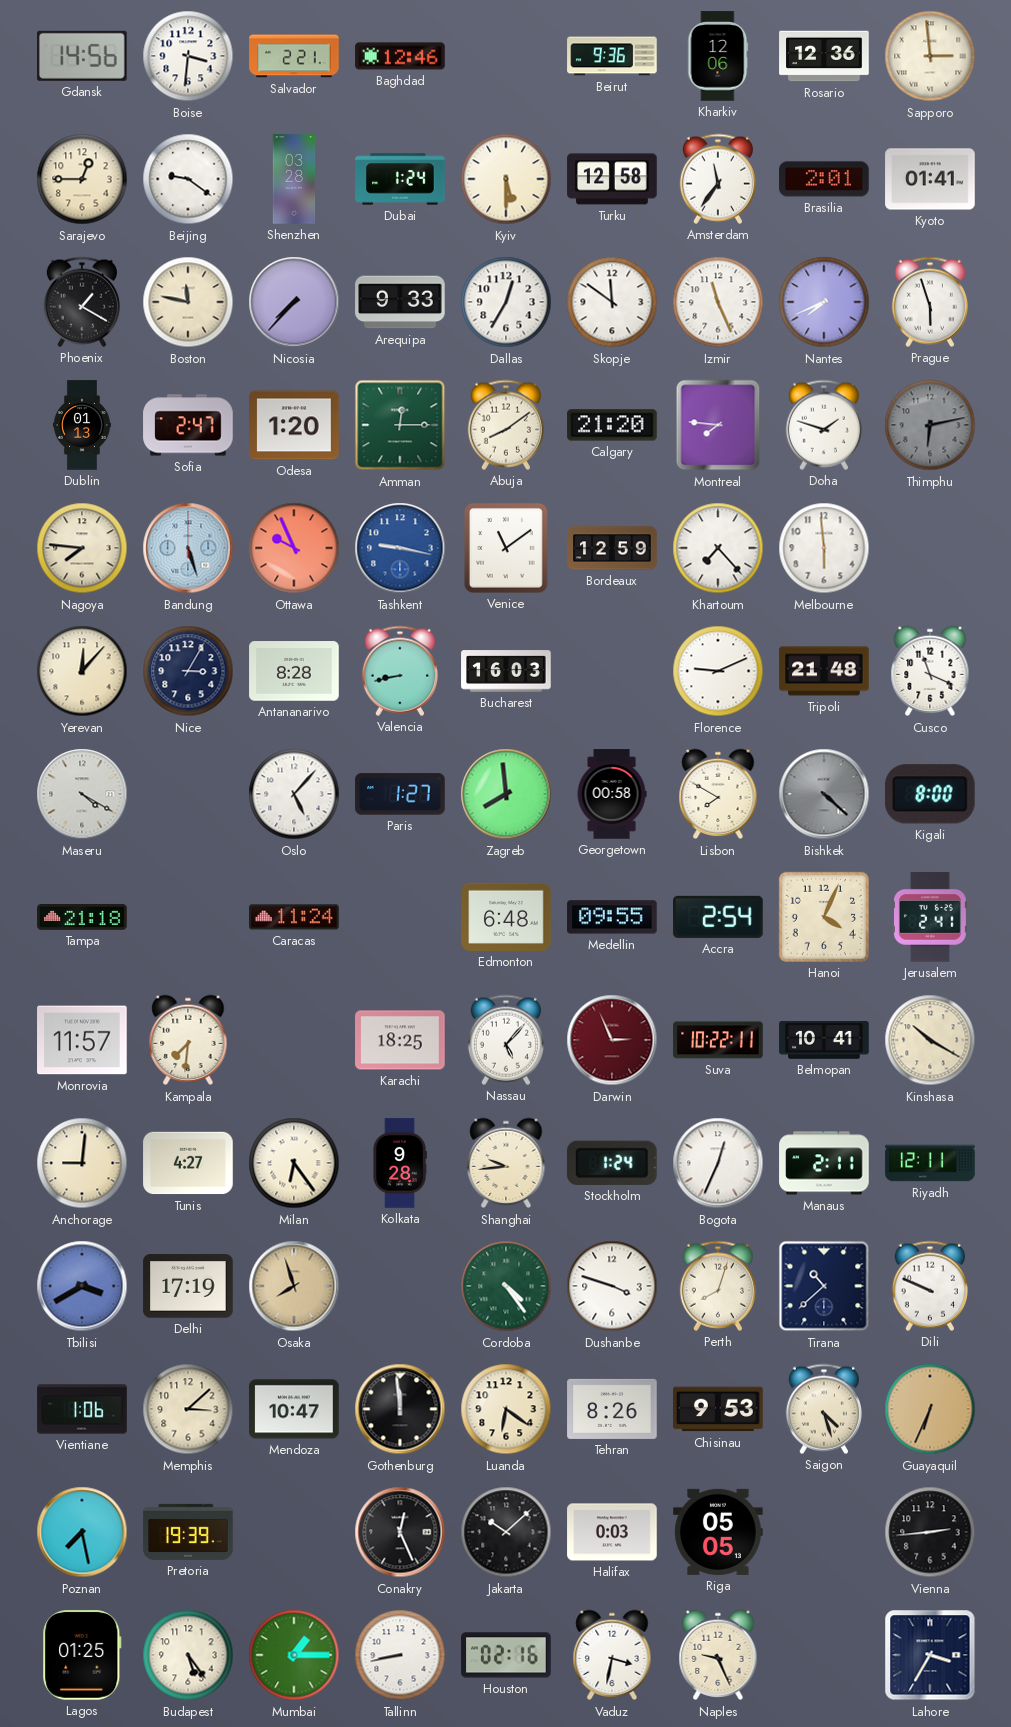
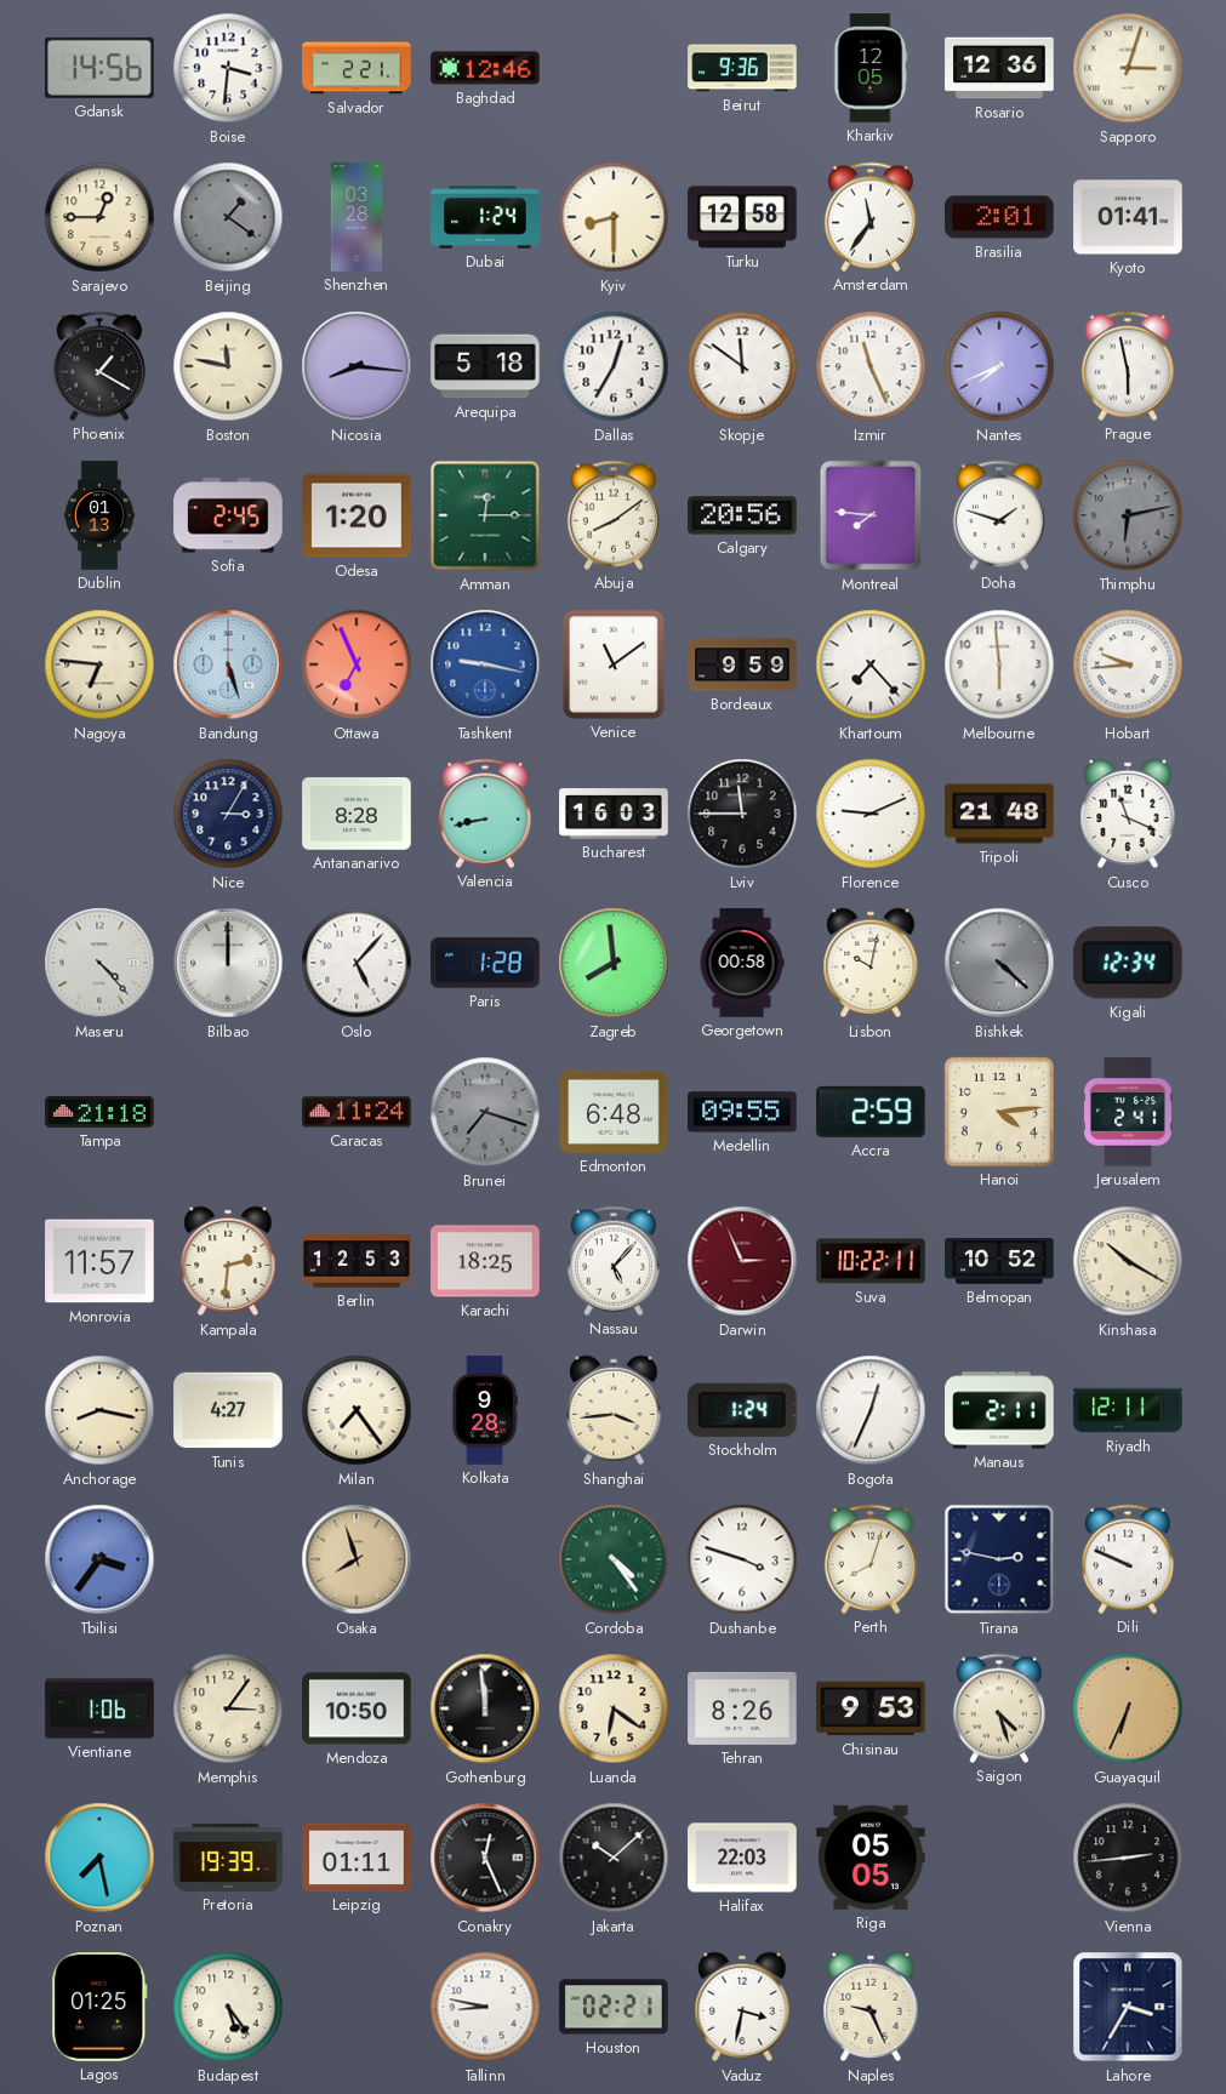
Kharkiv: 12:06 -> 12:05 (871, 68)
Sapporo: 2:59 -> 3:03 (1128, 68)
Beijing: 9:21 -> 1:21 (228, 217)
Beijing dial: white -> grey (228, 217)
Kyiv: 5:30 -> 8:30 (614, 217)
Nicosia: 7:37 -> 8:16 (357, 366)
Arequipa: 9:33 -> 5:18 (485, 366)
Prague: 5:57 -> 5:58 (1128, 366)
Sofia: 2:47 -> 2:45 (228, 515)
Calgary: 21:20 -> 20:56 (742, 515)
Nagoya: 7:46 -> 6:46 (99, 664)
Ottawa: 9:56 -> 6:56 (357, 664)
Bordeaux: 12:59 -> 9:59 (742, 664)
Hobart: none -> 9:44 (1128, 664)
Yerevan: 12:07 -> none (82, 671)
Lviv: none -> 11:45 (742, 814)
Maseru: 4:20 -> 4:23 (99, 963)
Bilbao: none -> 12:00 (228, 963)
Paris: 1:27 -> 1:28 (485, 963)
Lisbon: 7:50 -> 10:02 (871, 963)
Kigali: 8:00 -> 12:34 (1128, 963)
Brunei: none -> 7:18 (485, 1112)
Accra: 2:54 -> 2:59 (871, 1112)
Hanoi: 4:04 -> 4:14 (999, 1112)
Kampala: 7:31 -> 2:31 (228, 1261)
Berlin: none -> 12:53 (357, 1261)
Belmopan: 10:41 -> 10:52 (999, 1261)
Anchorage: 9:01 -> 8:17 (99, 1410)
Milan: 6:24 -> 7:24 (357, 1410)
Shanghai: 9:44 -> 3:44 (614, 1410)
Tbilisi: 3:40 -> 3:36 (99, 1559)
Delhi: 17:19 -> none (188, 1286)
Tirana: 10:38 -> 2:47 (999, 1559)
Memphis: 3:08 -> 3:06 (228, 1708)
Mendoza: 10:47 -> 10:50 (357, 1708)
Leipzig: none -> 01:11 (357, 1858)
Halifax: 0:03 -> 22:03 (742, 1858)
Mumbai: 1:15 -> none (294, 1655)
Tallinn: 8:43 -> 8:47 (485, 2007)
Houston: 02:16 -> 02:21 (614, 2007)
